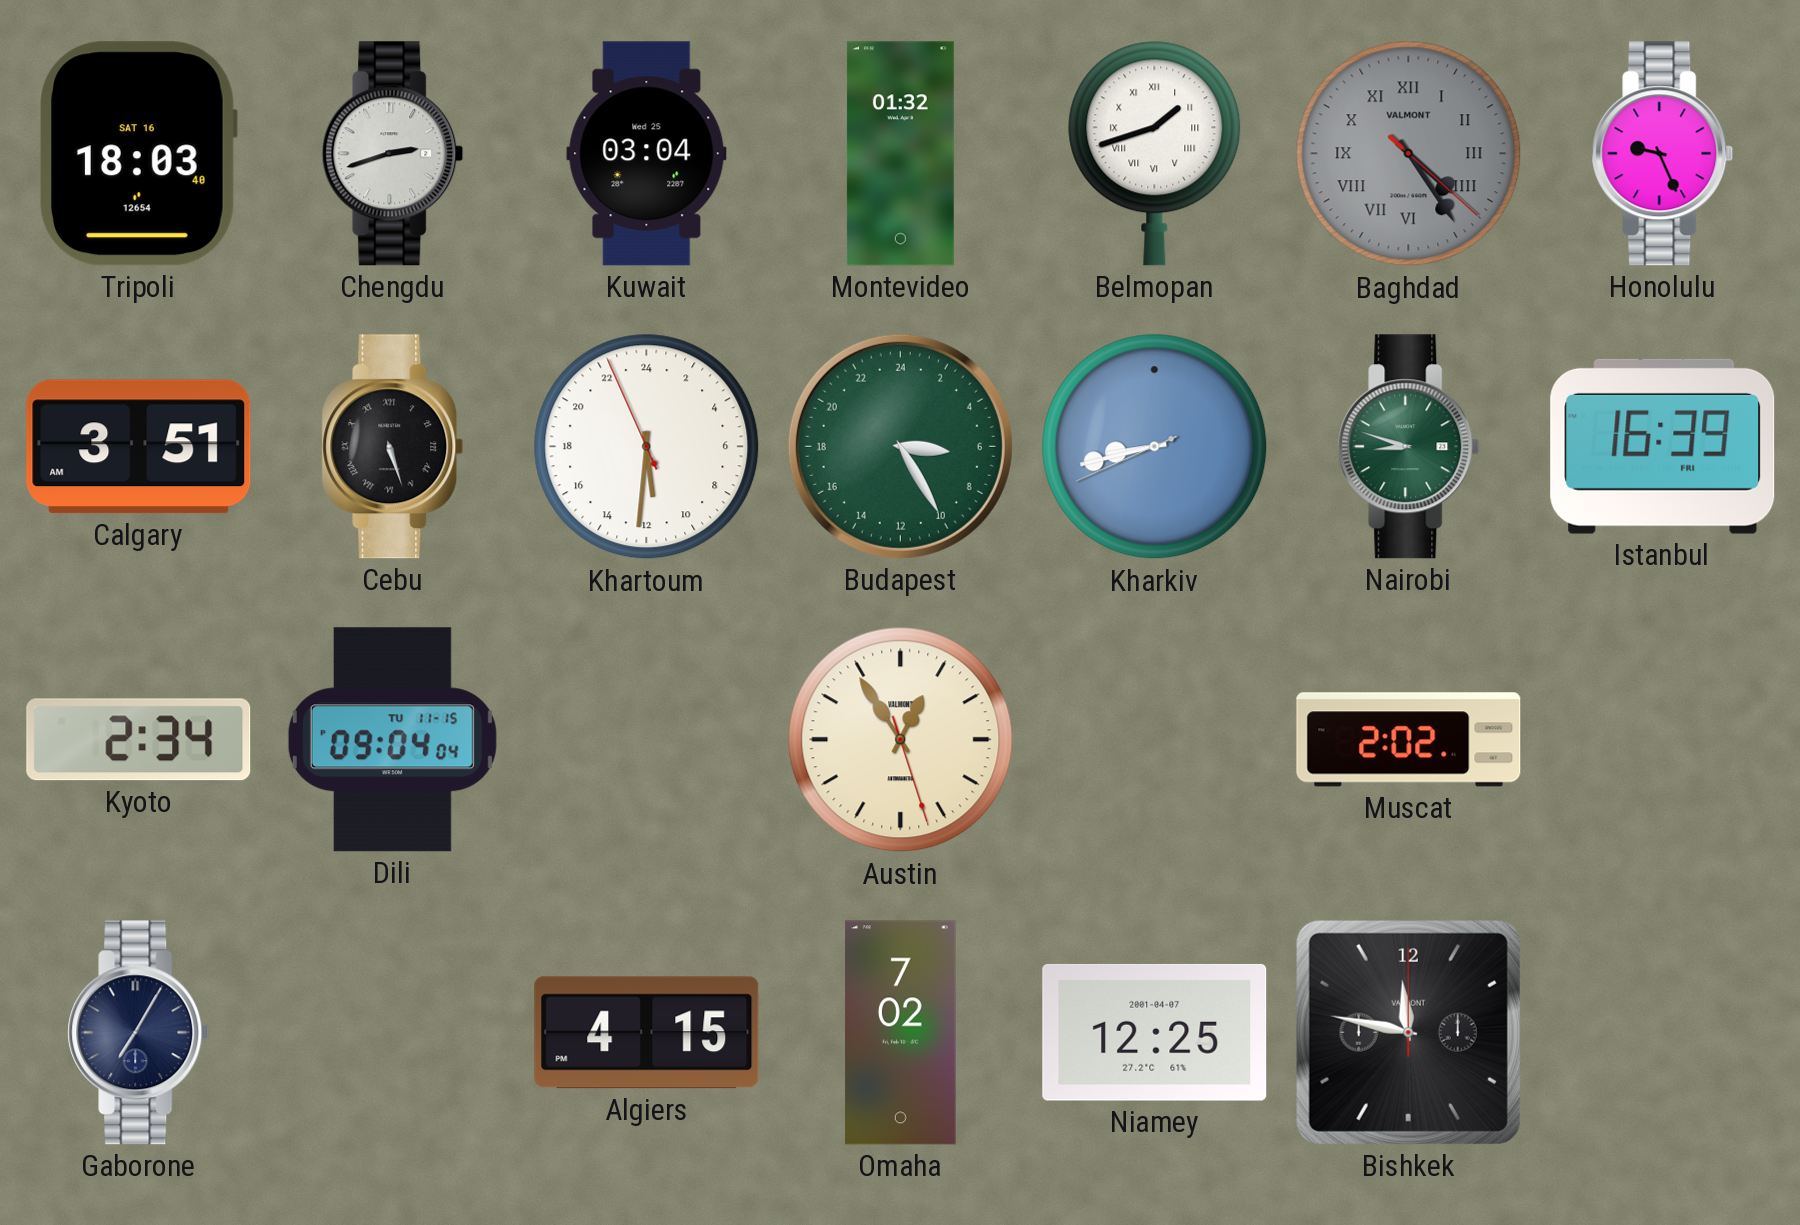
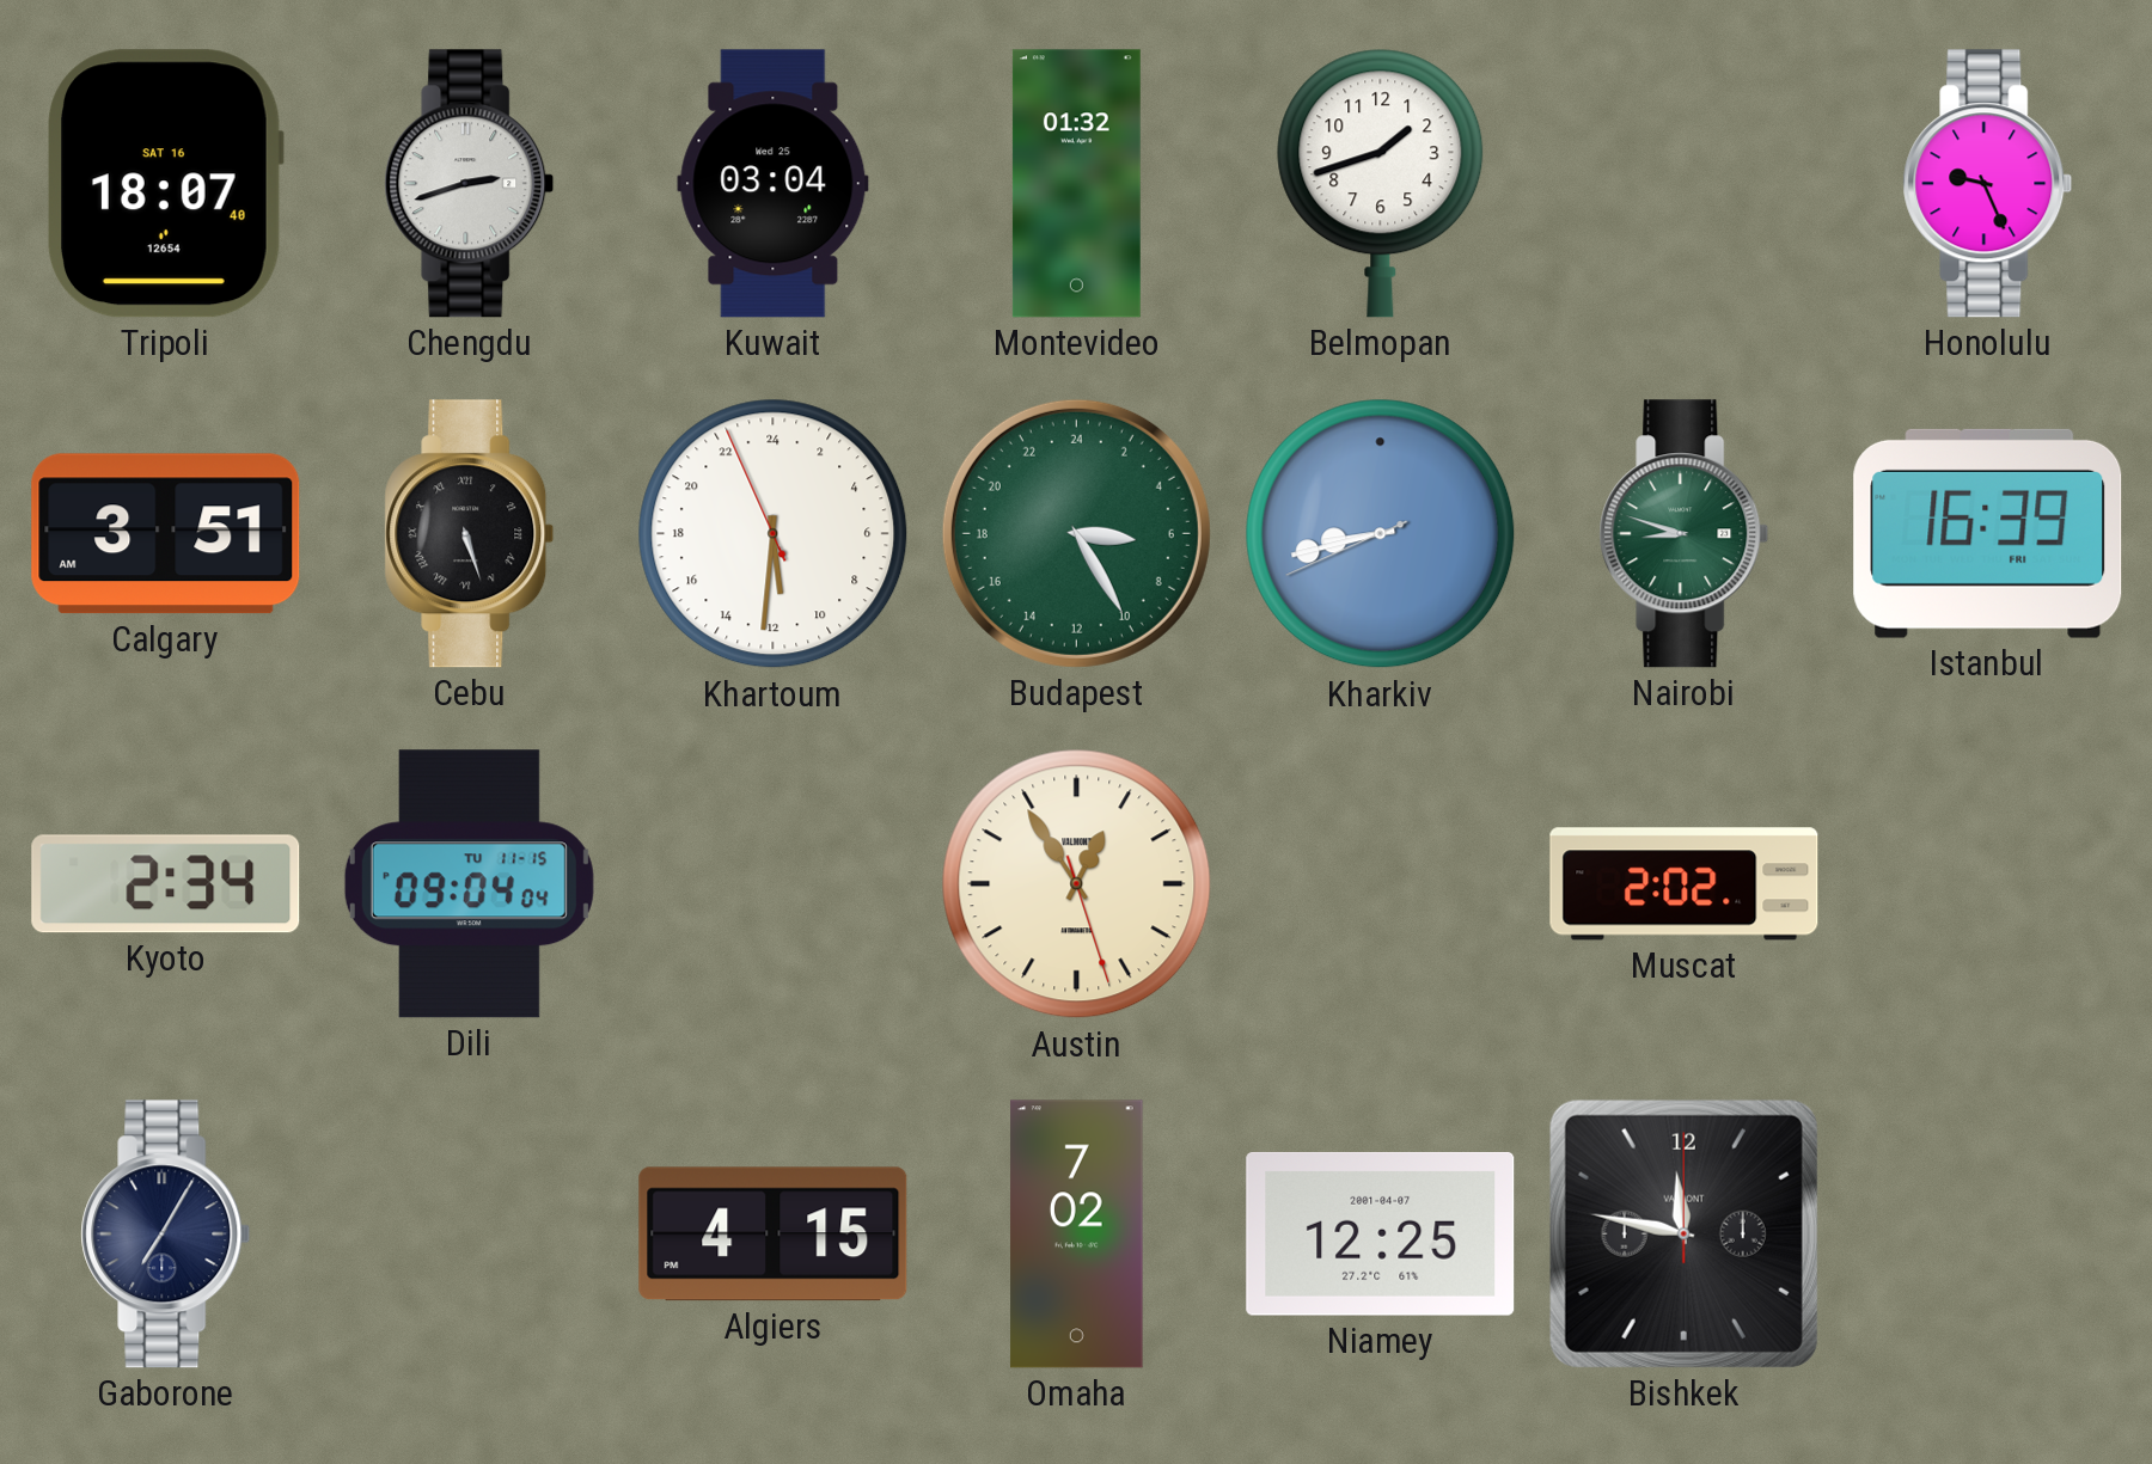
Tripoli: 18:03 -> 18:07 (166, 184)
Belmopan numerals: Roman -> Arabic (1381, 183)
Baghdad: 4:24 -> none (1409, 154)
